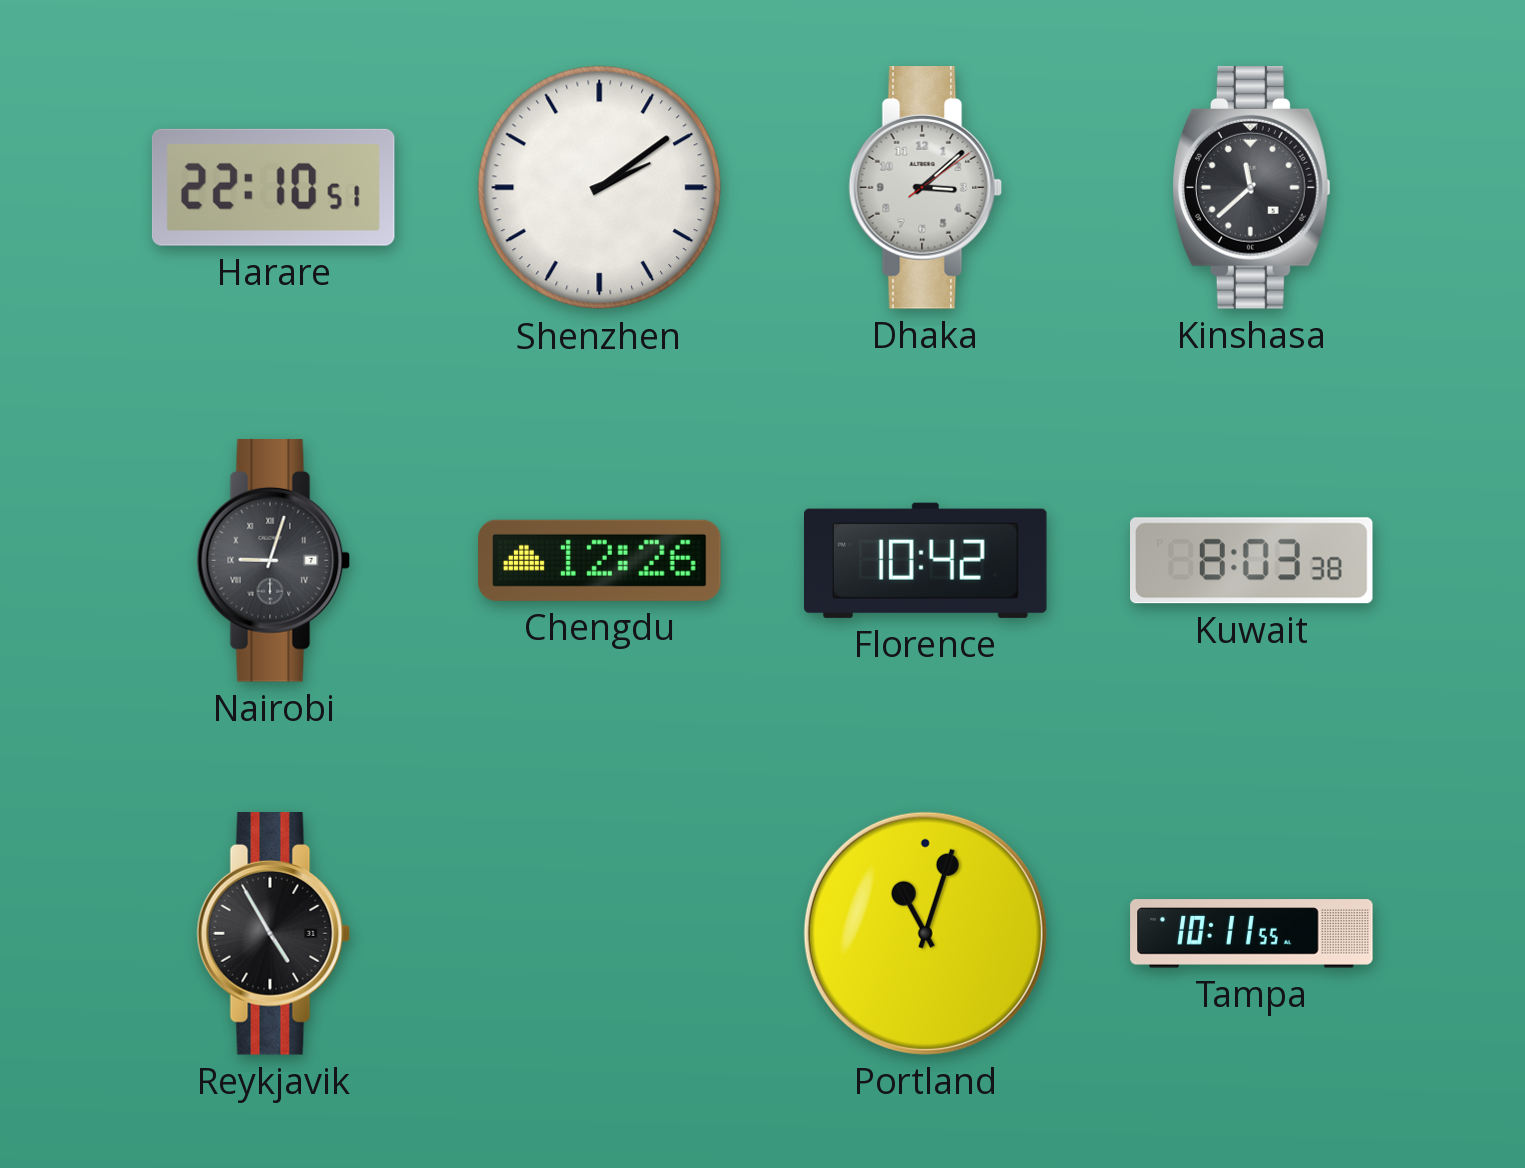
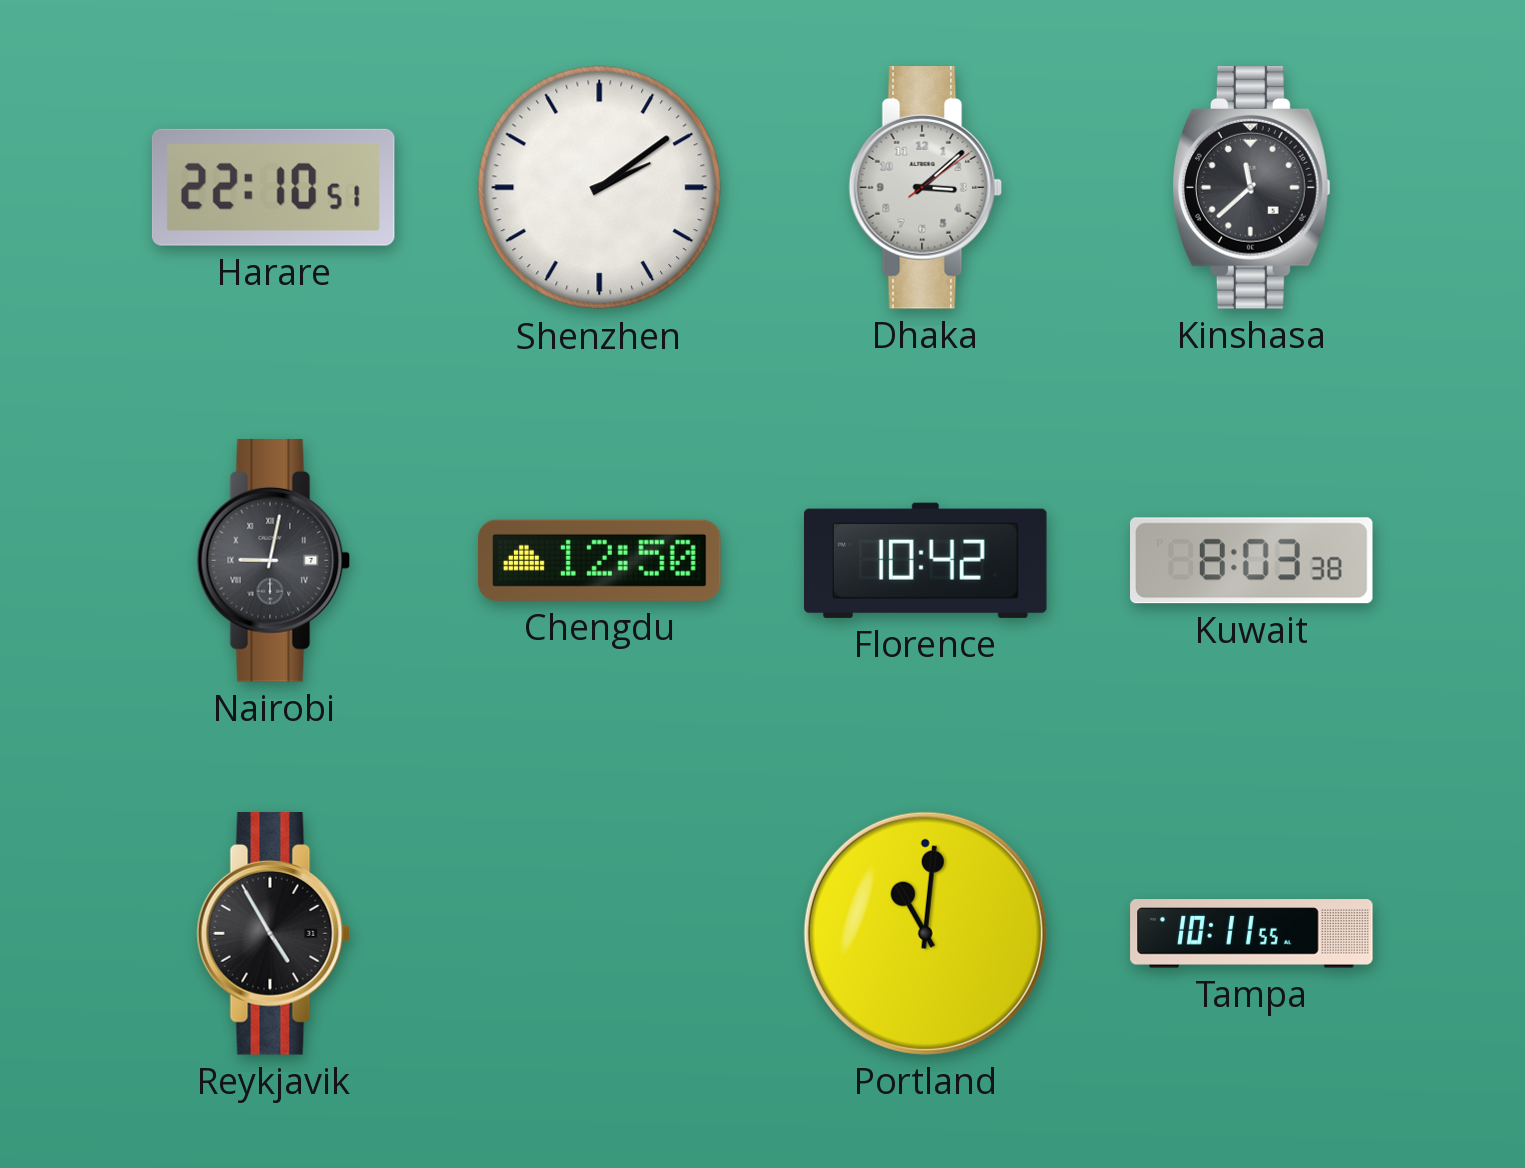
Nairobi: 9:03 -> 9:02 (274, 561)
Chengdu: 12:26 -> 12:50 (600, 560)
Portland: 11:03 -> 11:01 (925, 933)
